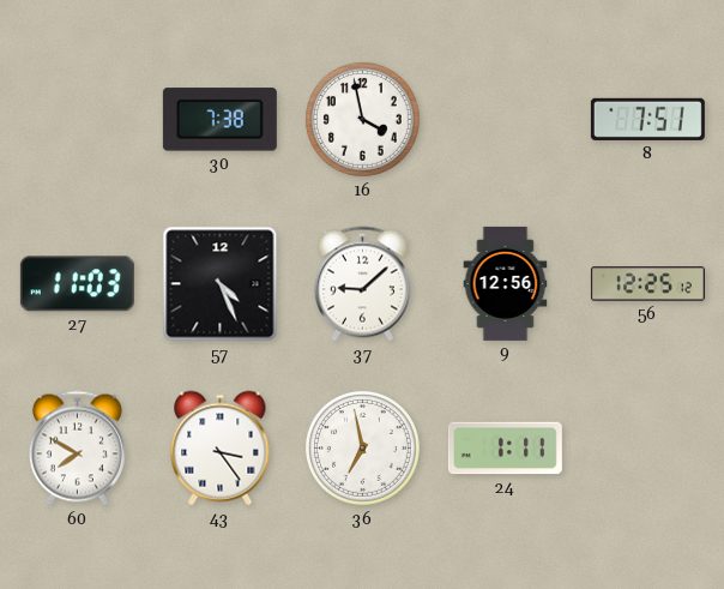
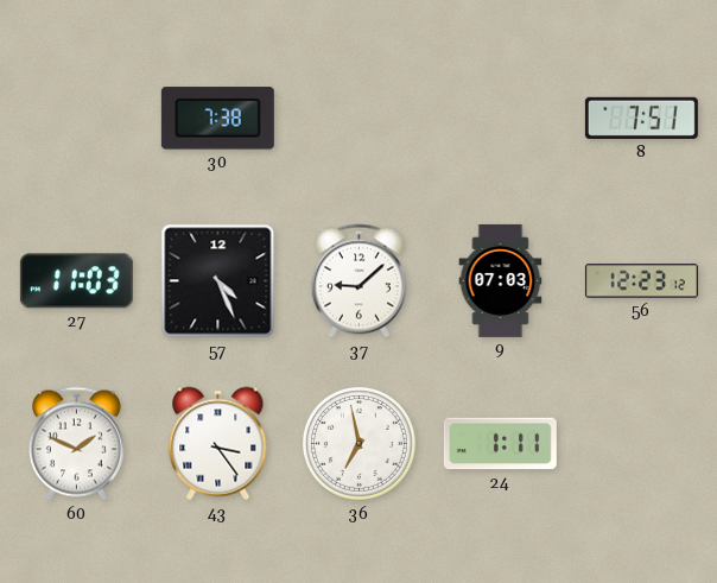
16: 3:58 -> none (362, 119)
9: 12:56 -> 07:03 (501, 280)
56: 12:25 -> 12:23 (641, 281)
60: 7:50 -> 1:49 (76, 444)
